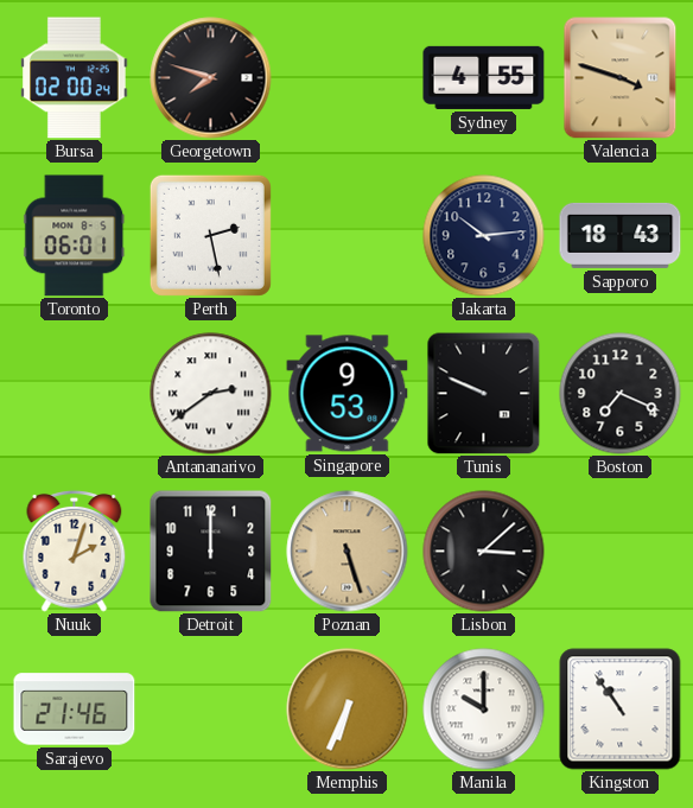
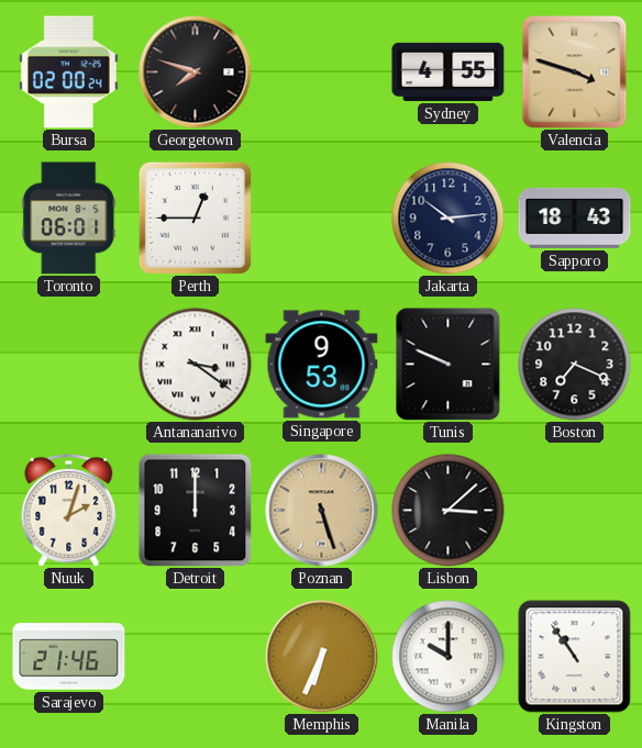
Perth: 2:28 -> 12:45 (195, 217)
Antananarivo: 2:39 -> 3:21 (196, 365)
